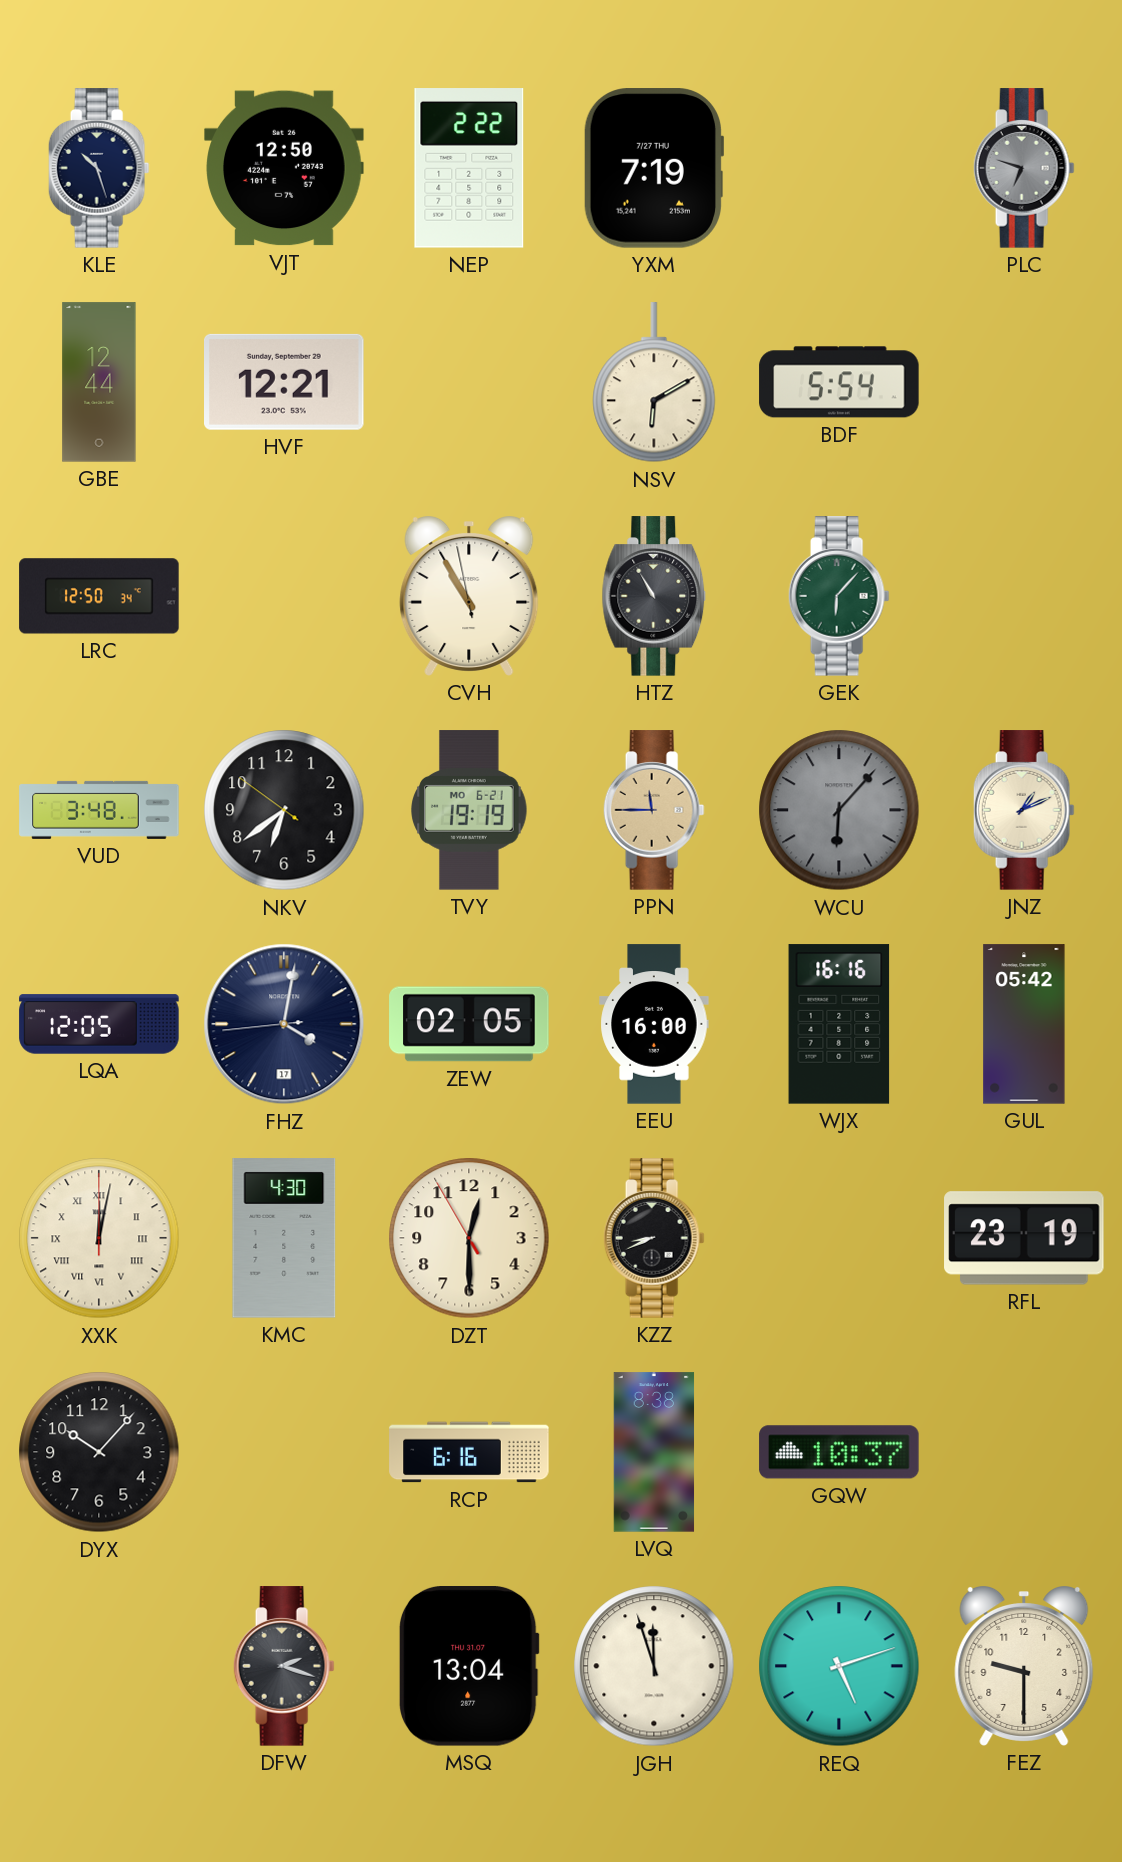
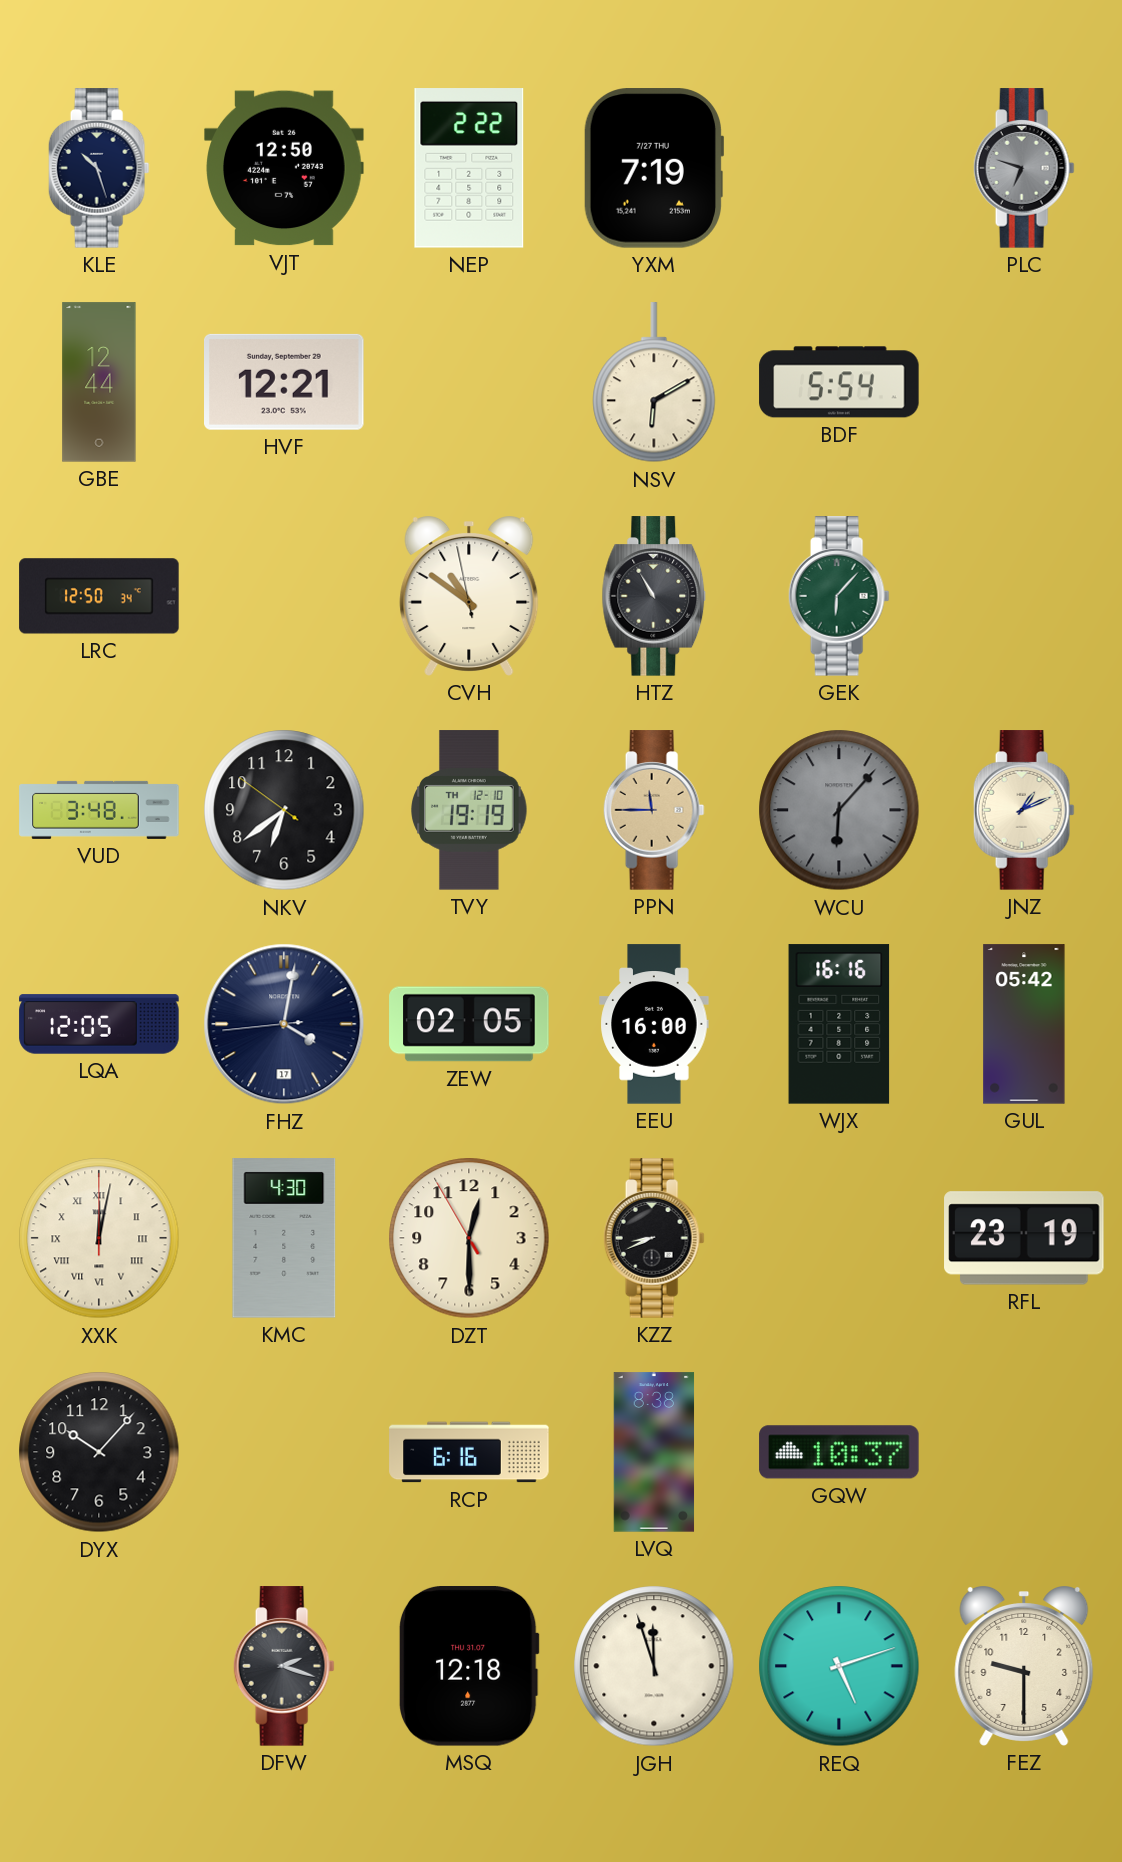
CVH: 10:54 -> 10:50 (469, 597)
TVY date: MO 6-21 -> TH 12-10 (469, 810)
MSQ: 13:04 -> 12:18 (469, 1667)
